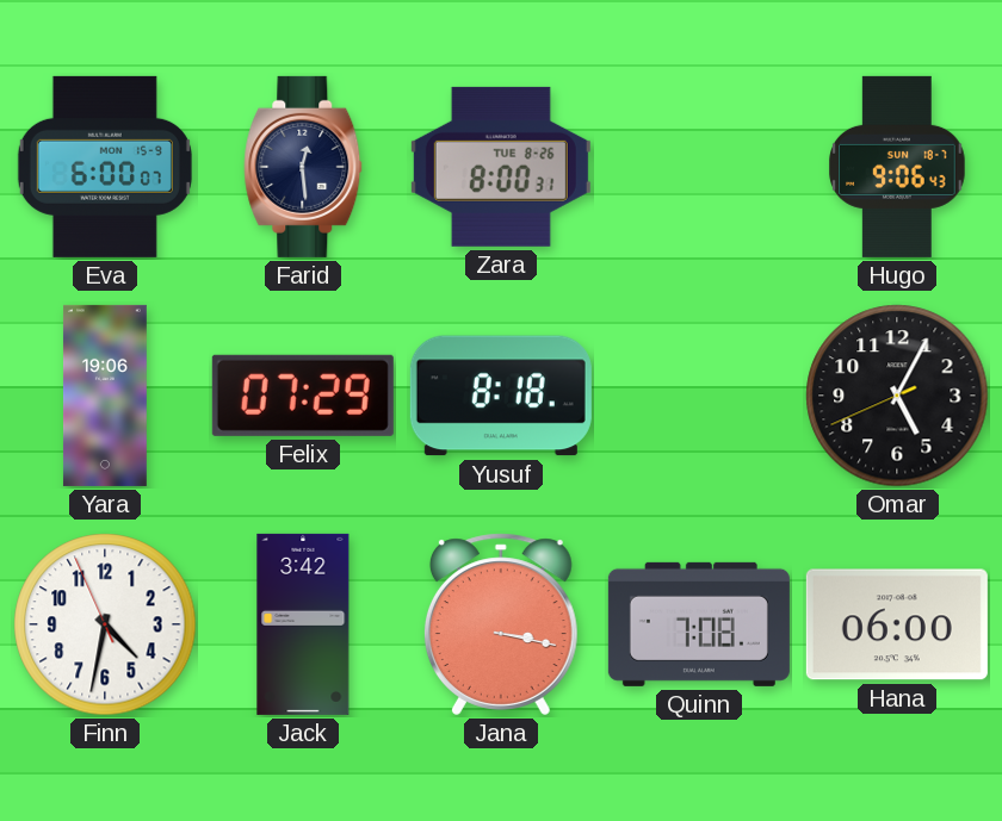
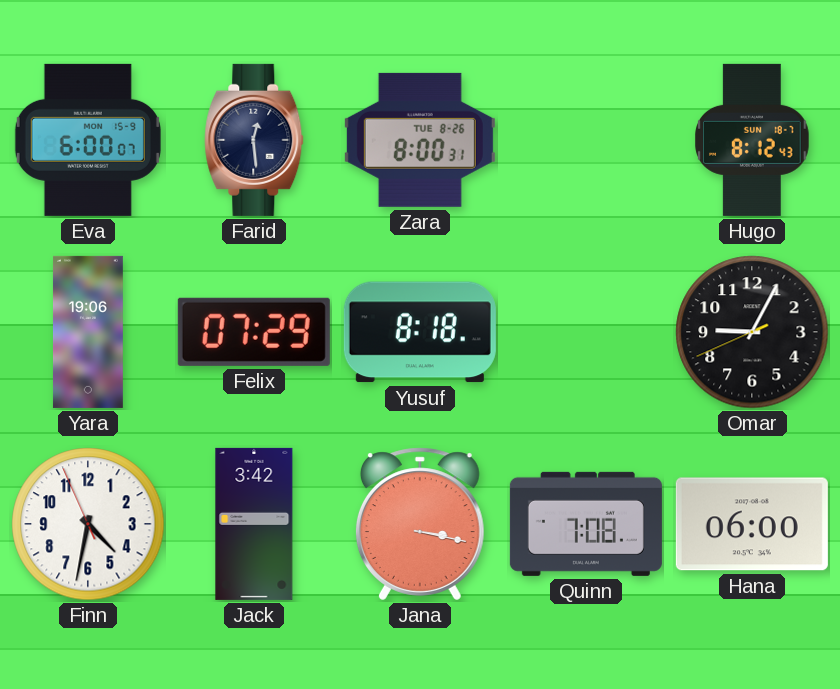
Hugo: 9:06 -> 8:12 (752, 140)
Omar: 5:04 -> 9:04 (752, 332)
